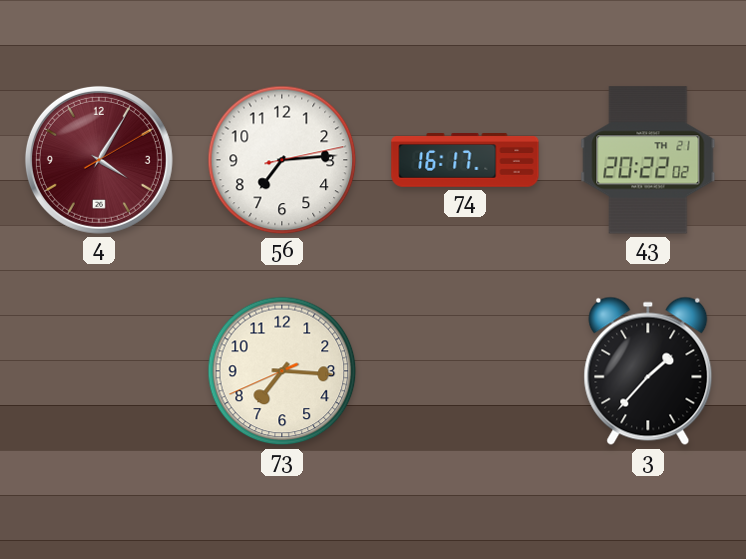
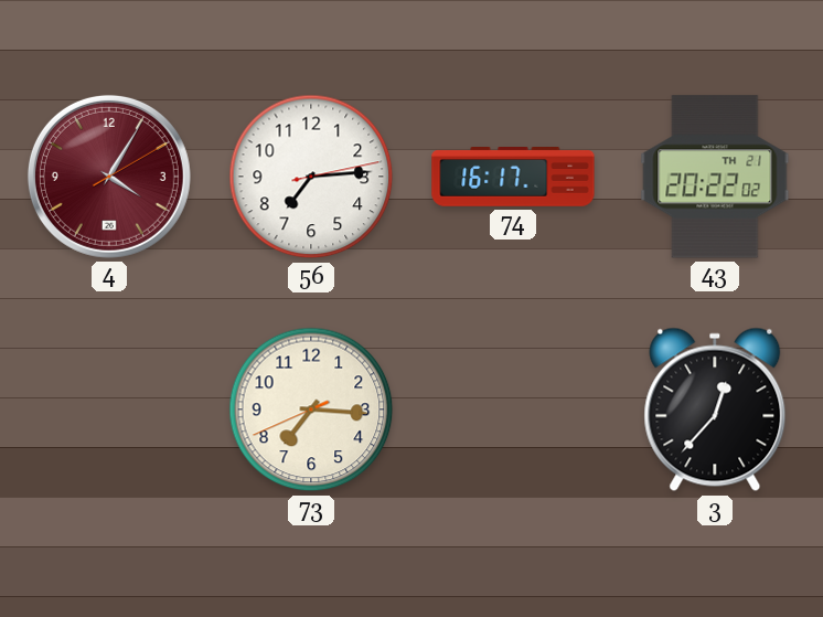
3: 1:37 -> 12:37 (715, 409)
